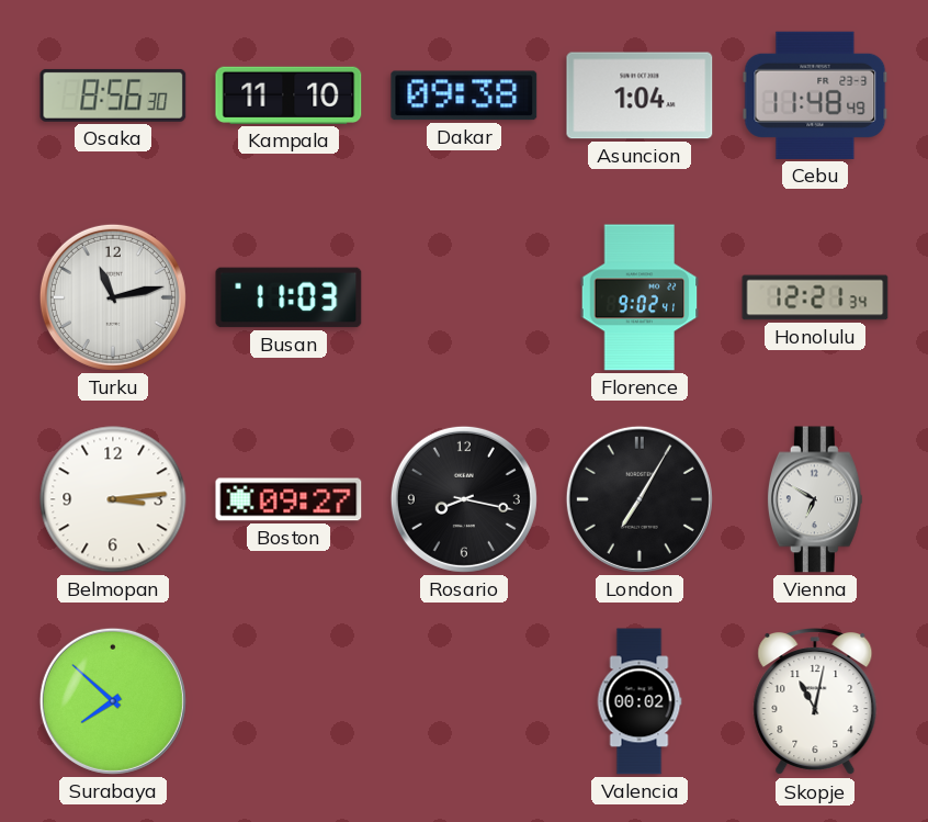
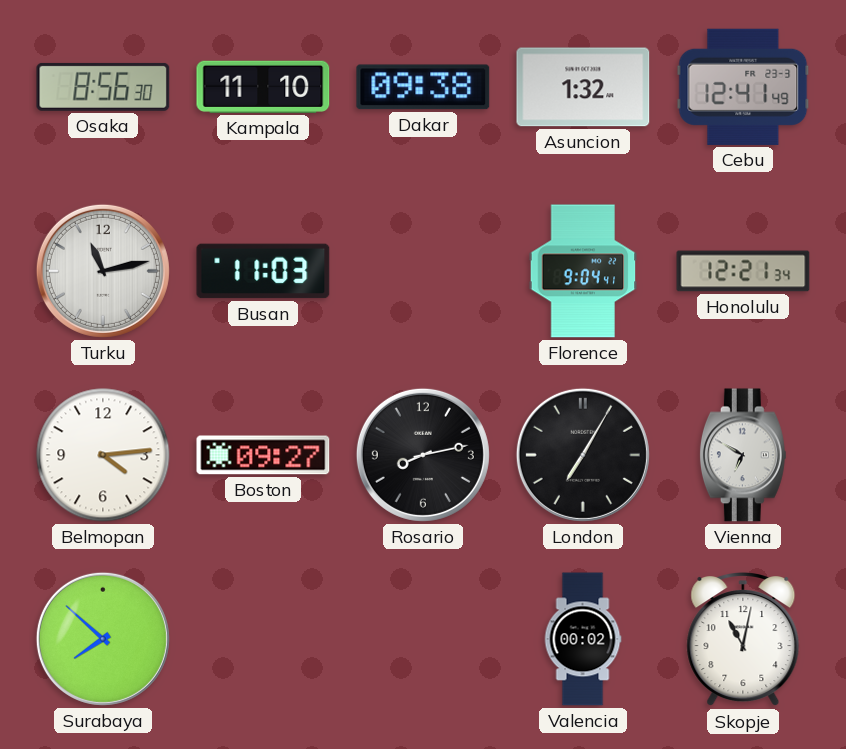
Asuncion: 1:04 -> 1:32 (583, 87)
Cebu: 11:48 -> 12:41 (743, 87)
Florence: 9:02 -> 9:04 (583, 271)
Belmopan: 3:14 -> 4:14 (103, 455)
Rosario: 8:17 -> 8:13 (423, 455)
